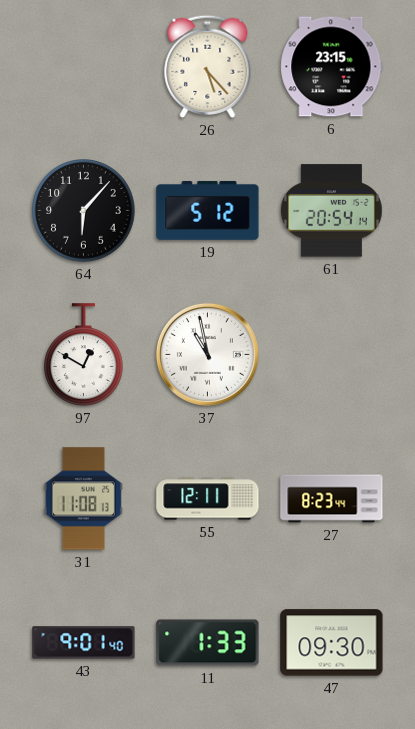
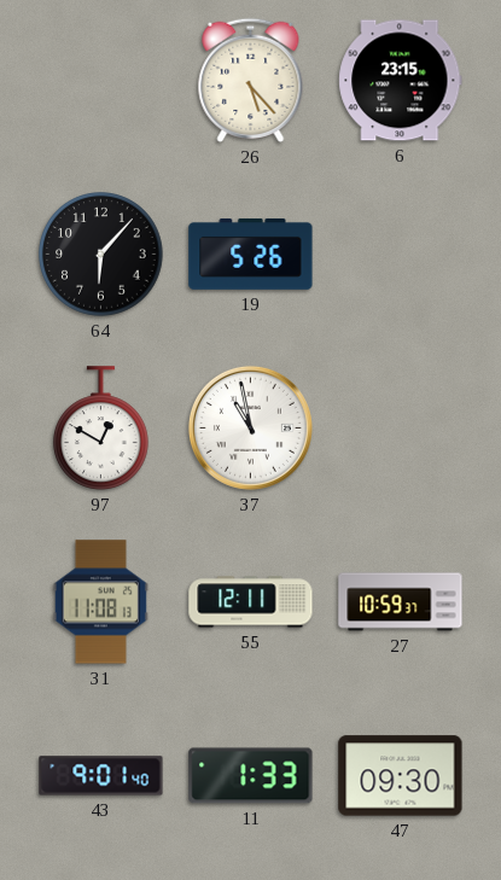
19: 5:12 -> 5:26 (251, 253)
61: 20:54 -> none (331, 211)
27: 8:23 -> 10:59 (401, 602)
